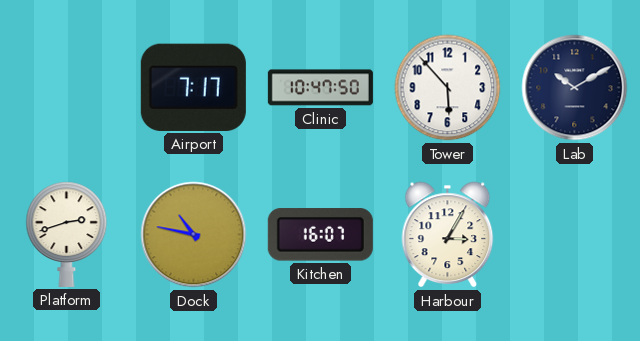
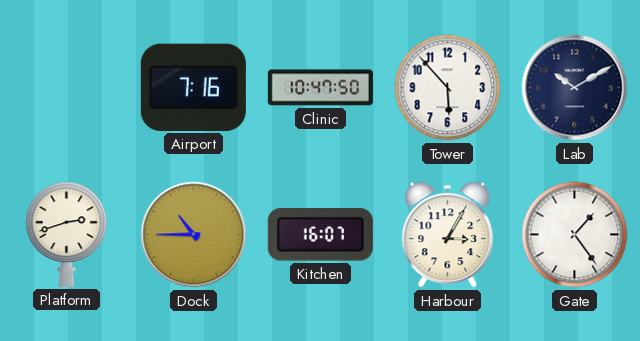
Airport: 7:17 -> 7:16 (193, 87)
Dock: 10:47 -> 10:45 (194, 235)
Gate: none -> 1:24 (575, 235)
